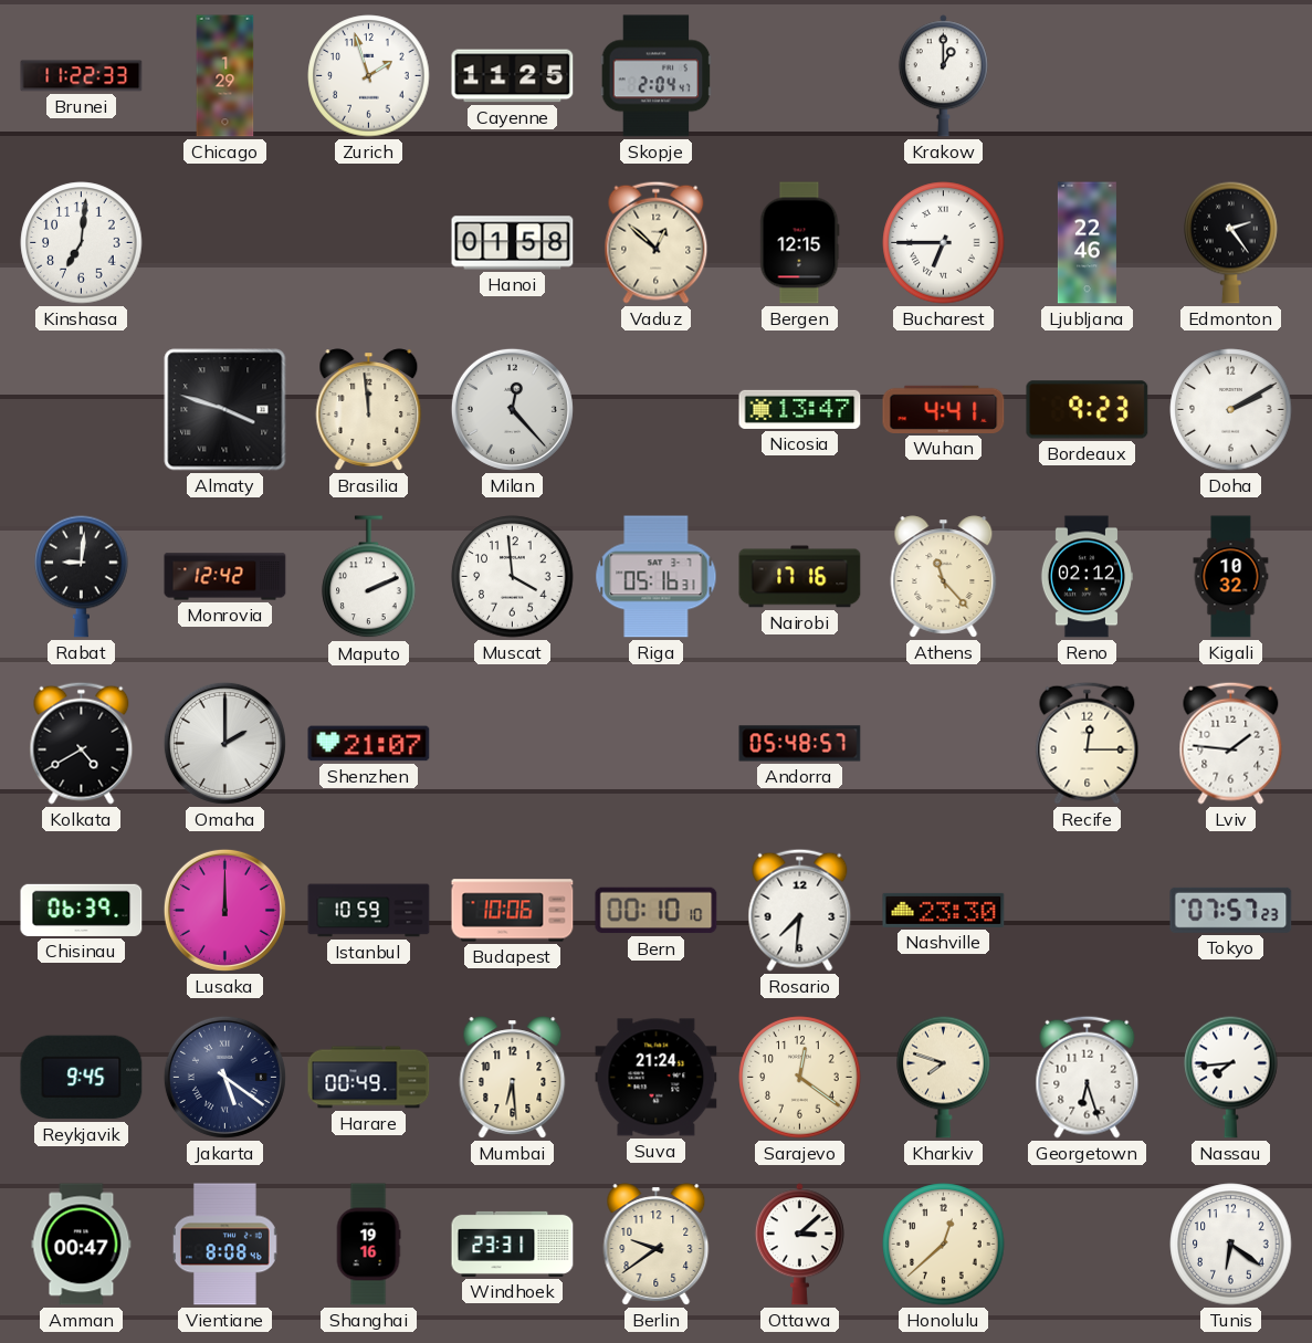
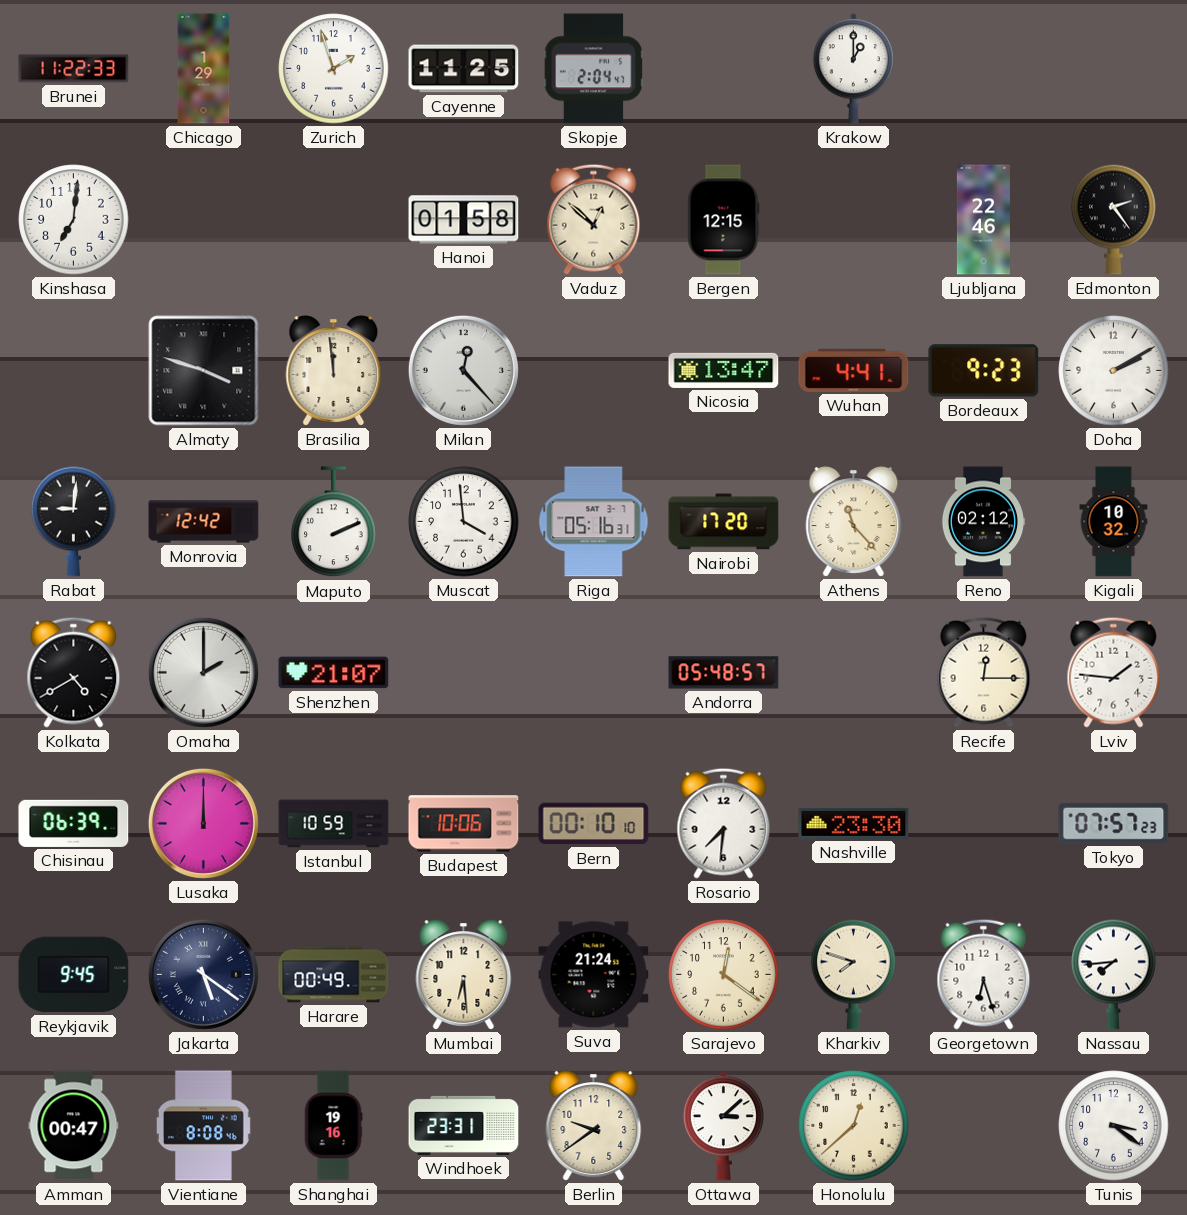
Bucharest: 6:45 -> none (944, 243)
Nairobi: 17:16 -> 17:20 (724, 522)
Tunis: 6:21 -> 3:21 (1114, 1126)
